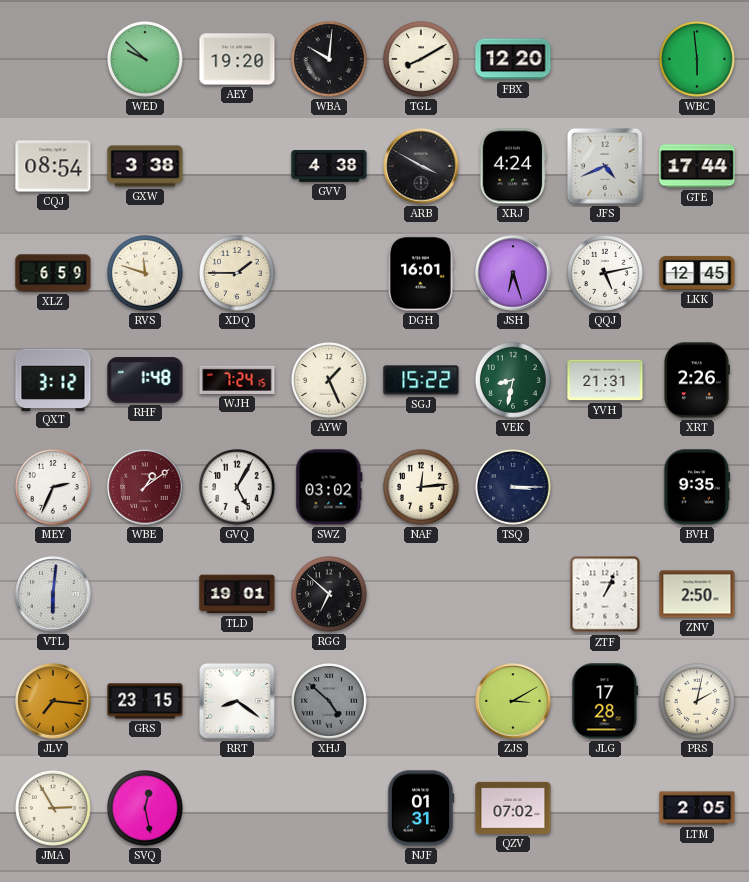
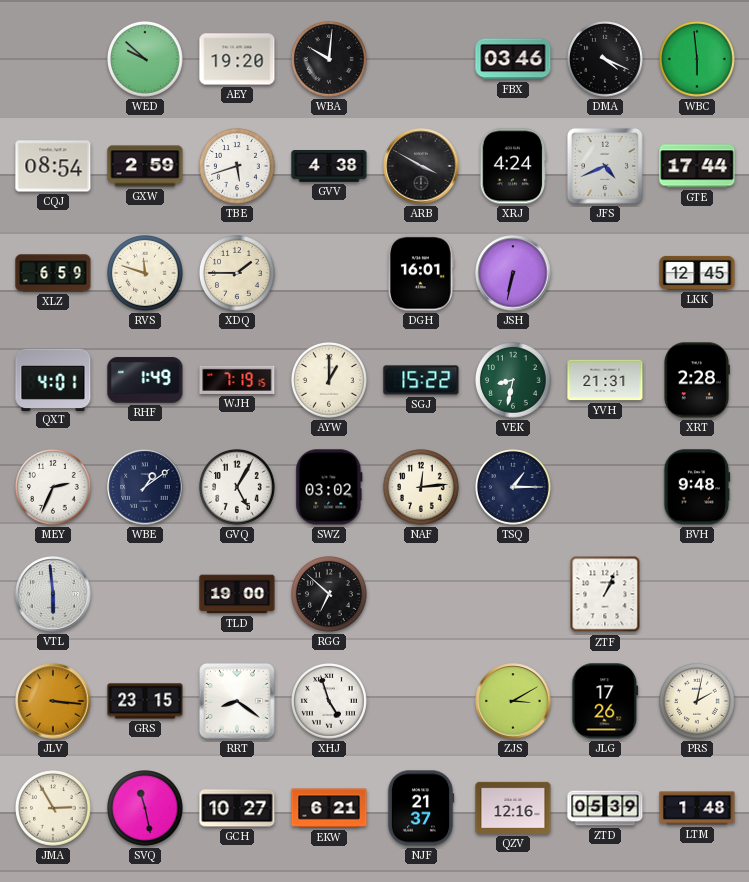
TGL: 8:10 -> none (422, 60)
FBX: 12:20 -> 03:46 (513, 59)
DMA: none -> 4:19 (606, 60)
GXW: 3:38 -> 2:59 (145, 166)
TBE: none -> 5:42 (238, 167)
JSH: 6:27 -> 6:32 (513, 273)
QQJ: 5:13 -> none (606, 274)
QXT: 3:12 -> 4:01 (53, 379)
RHF: 1:48 -> 1:49 (145, 380)
WJH: 7:24 -> 7:19 (237, 380)
AYW: 1:26 -> 1:00 (330, 381)
XRT: 2:26 -> 2:28 (697, 380)
WBE dial: burgundy -> navy (145, 487)
TSQ: 3:15 -> 1:15 (514, 488)
BVH: 9:35 -> 9:48 (697, 487)
VTL: 6:01 -> 5:59 (53, 594)
TLD: 19:01 -> 19:00 (237, 594)
ZNV: 2:50 -> none (697, 594)
JLV: 7:16 -> 3:16 (53, 701)
XHJ: 4:52 -> 4:57 (330, 702)
XHJ dial: grey -> white (330, 702)
JLG: 17:28 -> 17:26 (605, 701)
SVQ: 12:28 -> 11:28 (146, 809)
GCH: none -> 10:27 (237, 808)
EKW: none -> 6:21 (329, 808)
NJF: 01:31 -> 21:37 (421, 808)
QZV: 07:02 -> 12:16 (513, 808)
ZTD: none -> 05:39 (605, 808)
LTM: 2:05 -> 1:48 (697, 808)
